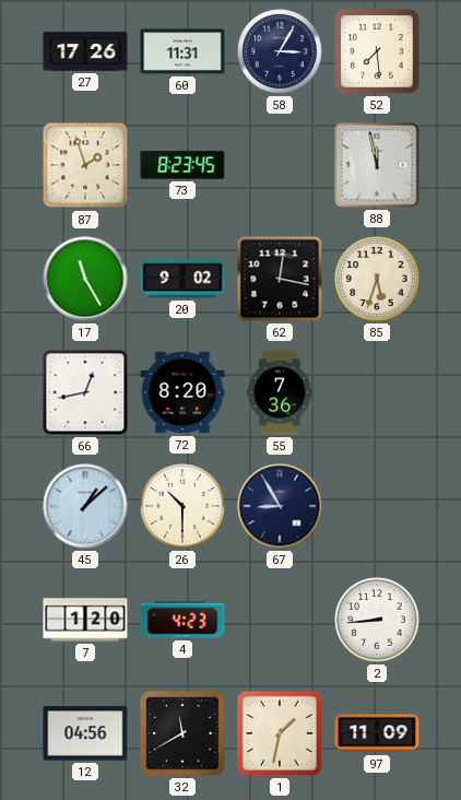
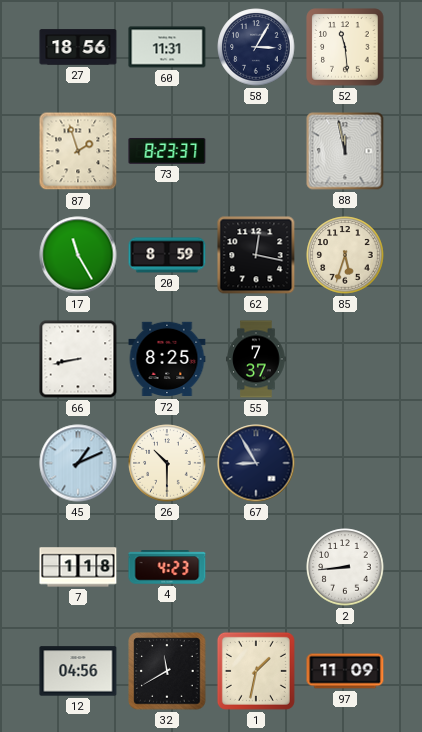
27: 17:26 -> 18:56 (78, 47)
52: 7:29 -> 11:29 (345, 47)
73: 8:23:45 -> 8:23:37 (167, 151)
20: 9:02 -> 8:59 (167, 255)
66: 12:43 -> 8:43 (78, 359)
72: 8:20 -> 8:25 (167, 359)
55: 7:36 -> 7:37 (256, 359)
45: 1:08 -> 1:11 (78, 463)
7: 1:20 -> 1:18 (78, 567)
